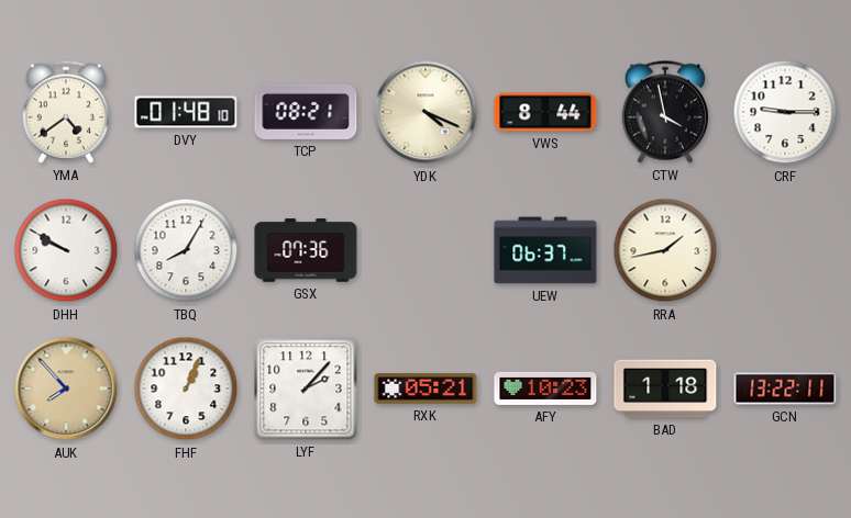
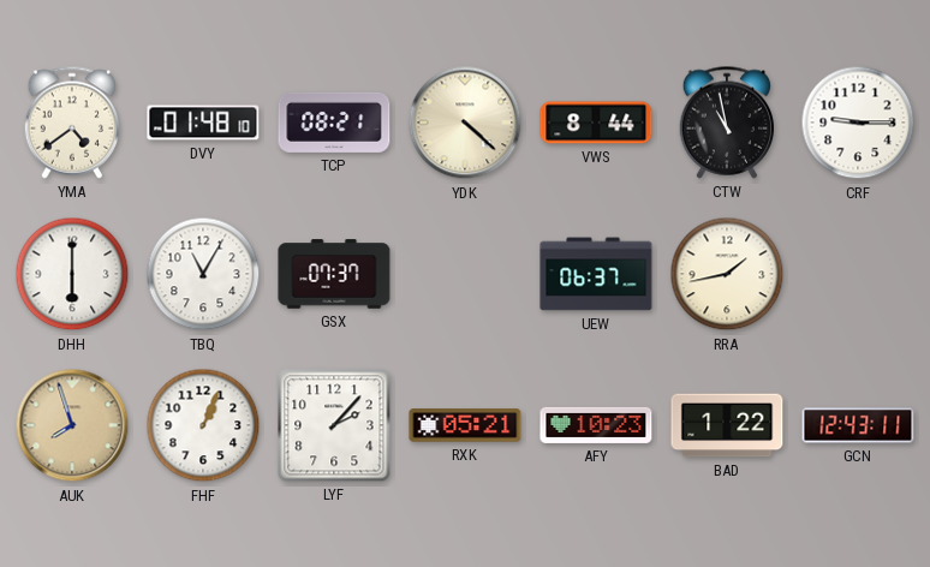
YDK: 4:19 -> 4:22 (465, 123)
CTW: 3:58 -> 10:58 (726, 123)
DHH: 9:50 -> 6:00 (72, 274)
TBQ: 8:05 -> 11:05 (203, 274)
GSX: 07:36 -> 07:37 (334, 274)
AUK: 7:53 -> 7:57 (72, 425)
BAD: 1:18 -> 1:22 (727, 425)
GCN: 13:22 -> 12:43 (858, 425)
